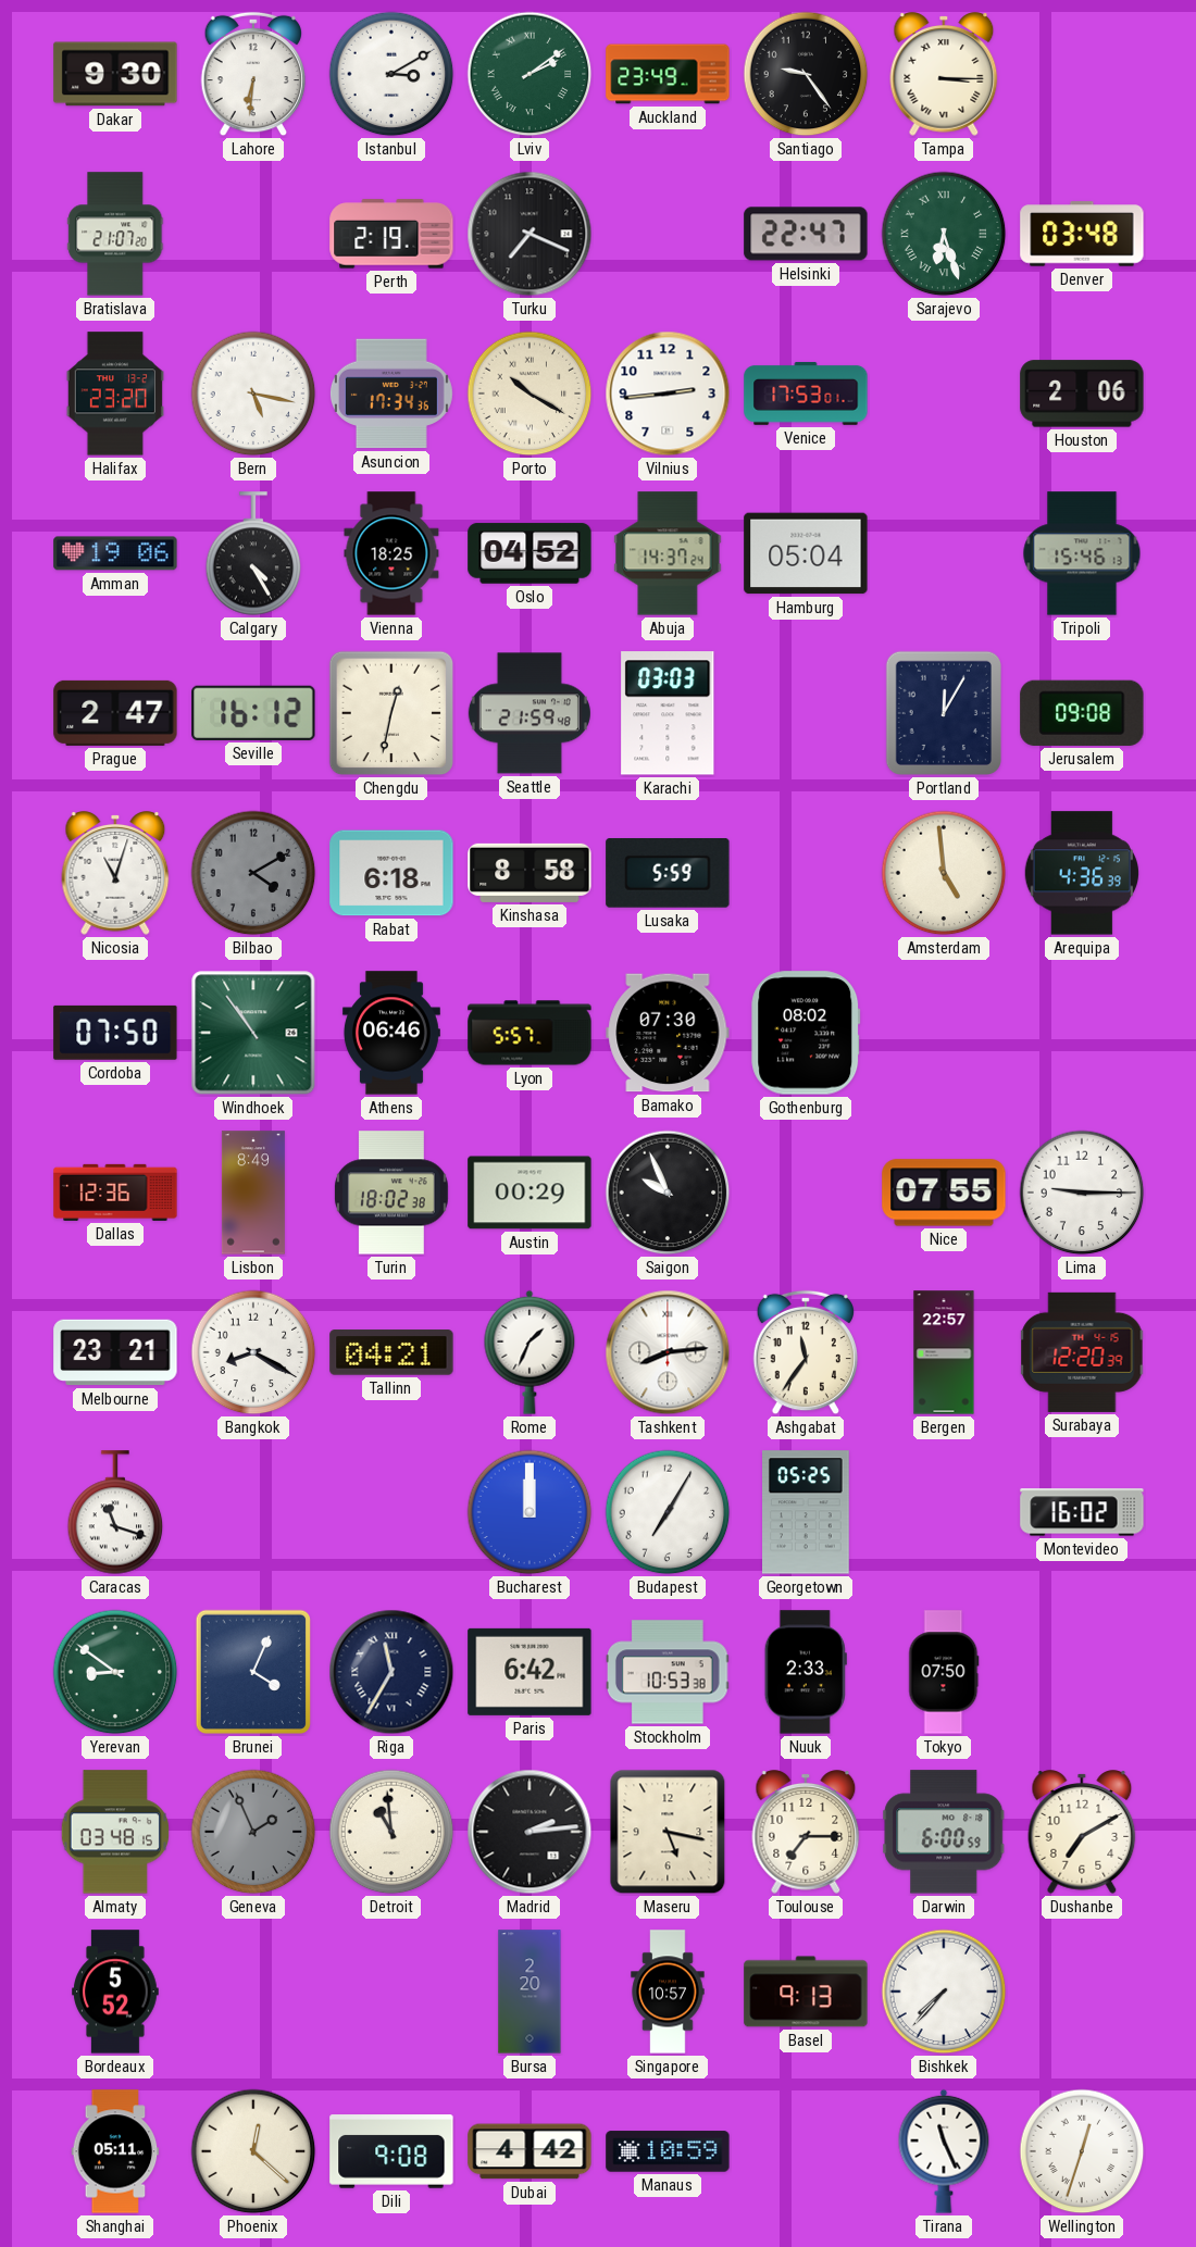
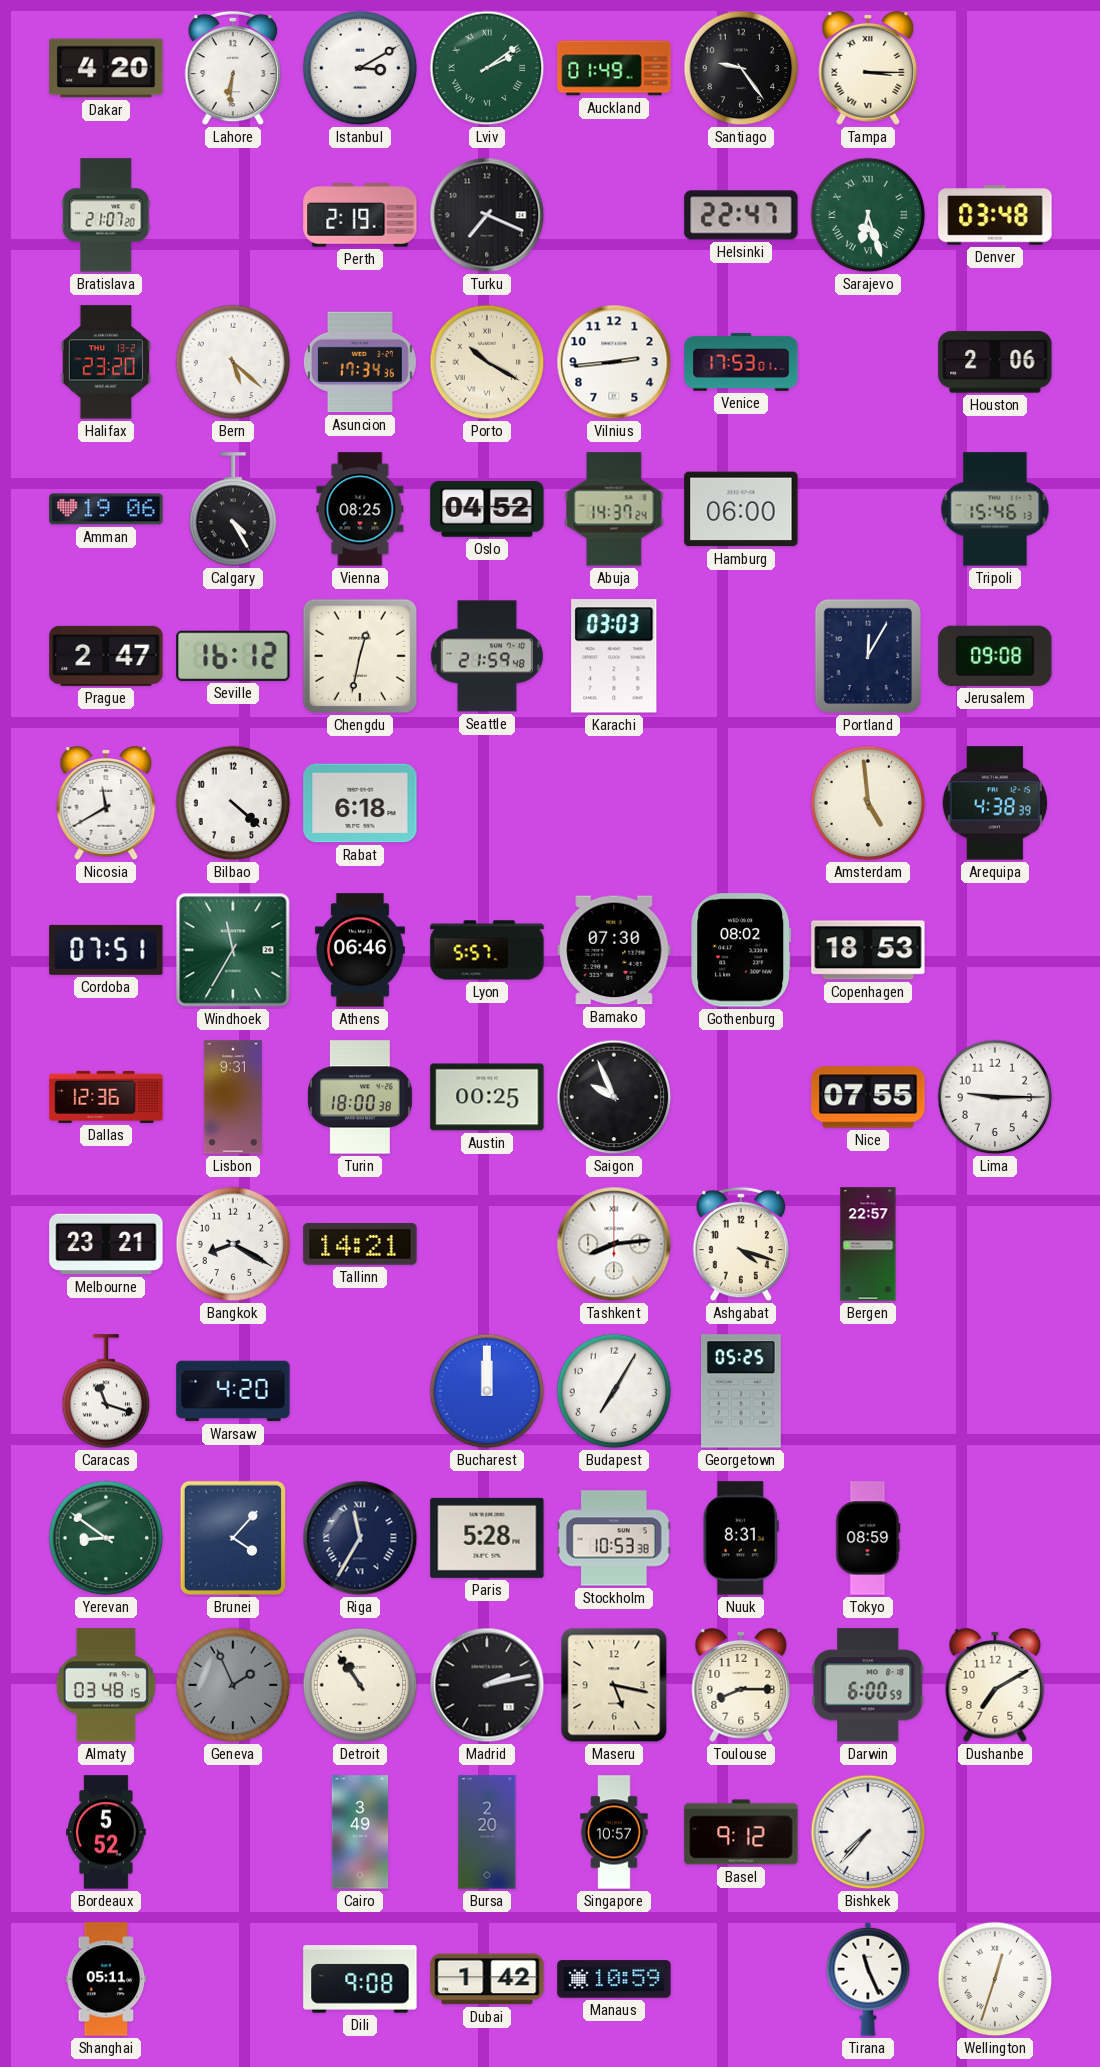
Dakar: 9:30 -> 4:20 (106, 68)
Auckland: 23:49 -> 01:49 (614, 68)
Bern: 5:17 -> 5:22 (233, 362)
Vienna: 18:25 -> 08:25 (360, 509)
Hamburg: 05:04 -> 06:00 (741, 509)
Nicosia: 11:03 -> 11:40 (106, 803)
Bilbao: 4:10 -> 4:22 (233, 803)
Bilbao dial: grey -> white (233, 803)
Kinshasa: 8:58 -> none (530, 873)
Lusaka: 5:59 -> none (668, 874)
Arequipa: 4:36 -> 4:38 (994, 803)
Cordoba: 07:50 -> 07:51 (106, 950)
Windhoek: 10:54 -> 11:35 (233, 950)
Copenhagen: none -> 18:53 (868, 950)
Lisbon: 8:49 -> 9:31 (233, 1097)
Turin: 18:02 -> 18:00 (360, 1097)
Austin: 00:29 -> 00:25 (487, 1097)
Tallinn: 04:21 -> 14:21 (360, 1244)
Rome: 1:34 -> none (530, 1352)
Ashgabat: 11:36 -> 4:18 (741, 1244)
Surabaya: 12:20 -> none (1082, 1352)
Warsaw: none -> 4:20 (233, 1391)
Montevideo: 16:02 -> none (1082, 1512)
Brunei: 4:04 -> 4:07 (233, 1538)
Paris: 6:42 -> 5:28 (487, 1538)
Nuuk: 2:33 -> 8:31 (741, 1538)
Tokyo: 07:50 -> 08:59 (868, 1538)
Detroit: 10:59 -> 10:54 (360, 1685)
Madrid: 2:14 -> 2:13 (487, 1685)
Toulouse: 7:15 -> 8:15 (741, 1685)
Cairo: none -> 3:49 (360, 1832)
Basel: 9:13 -> 9:12 (741, 1832)
Phoenix: 12:22 -> none (253, 2151)
Dubai: 4:42 -> 1:42 (487, 1979)
